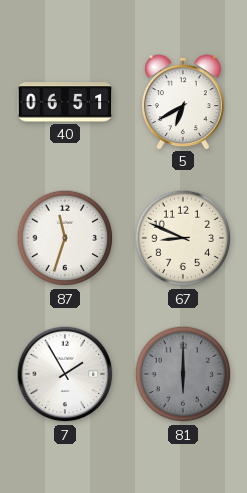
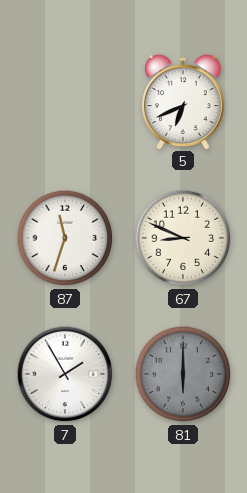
40: 06:51 -> none (65, 102)
5: 6:40 -> 6:41 (183, 102)
